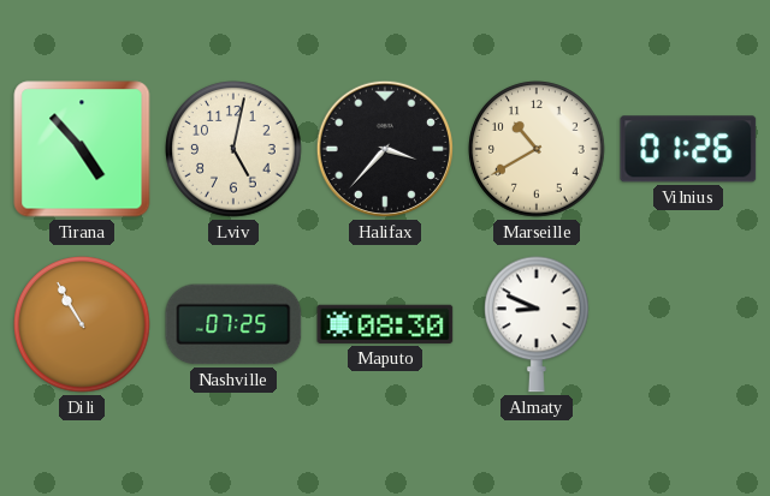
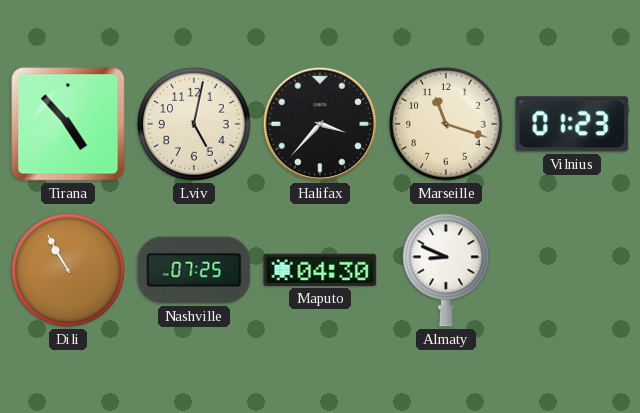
Marseille: 10:40 -> 11:18 (446, 124)
Vilnius: 01:26 -> 01:23 (572, 124)
Maputo: 08:30 -> 04:30 (320, 270)
